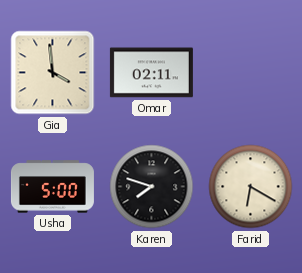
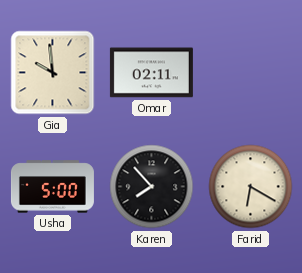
Gia: 3:59 -> 9:59 (53, 73)
Karen: 7:48 -> 7:53 (152, 187)
